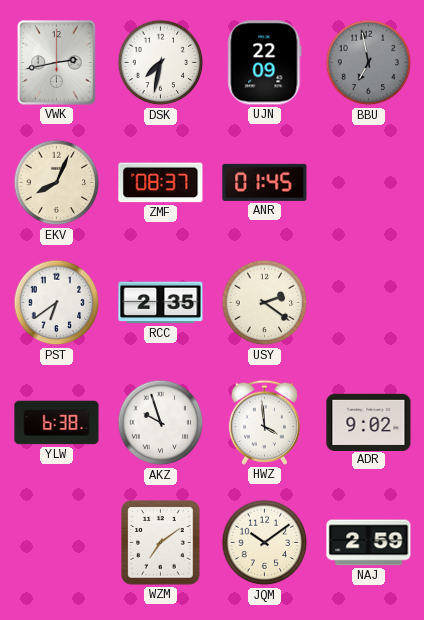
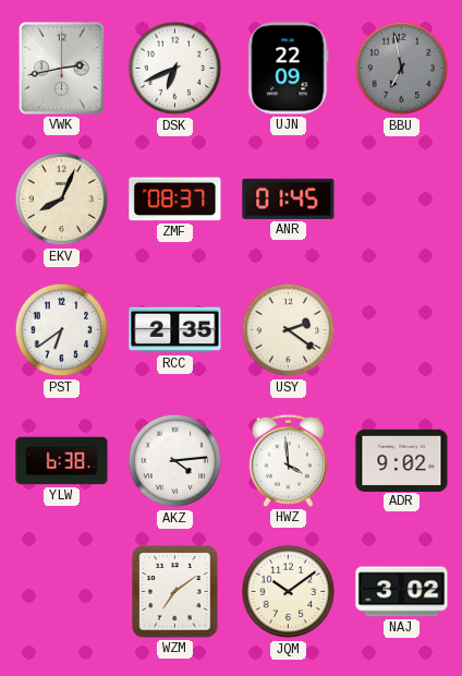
DSK: 7:32 -> 6:41 (175, 69)
AKZ: 9:57 -> 4:14 (175, 461)
NAJ: 2:59 -> 3:02 (402, 592)
